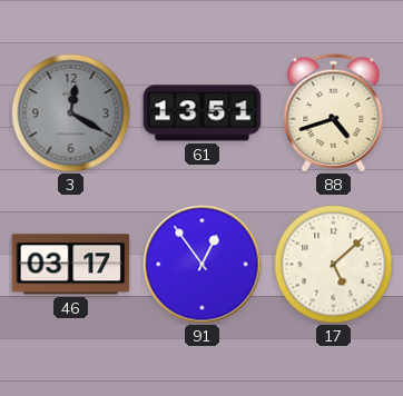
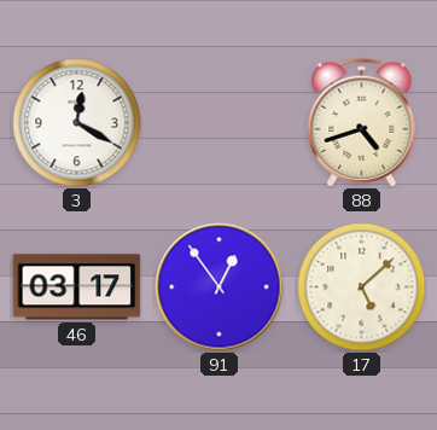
3 dial: grey -> white (77, 123)
61: 13:51 -> none (203, 113)
